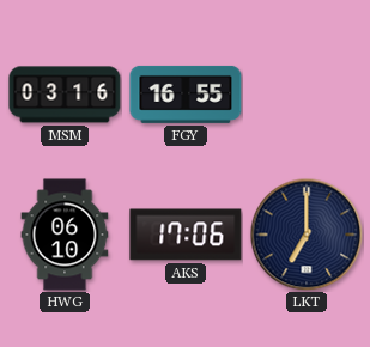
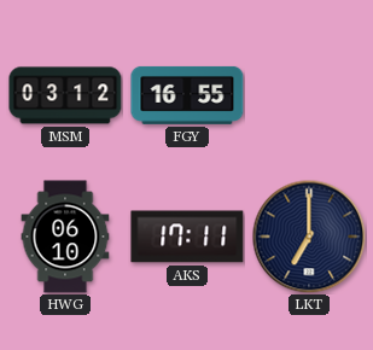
MSM: 03:16 -> 03:12 (65, 95)
AKS: 17:06 -> 17:11 (187, 237)
